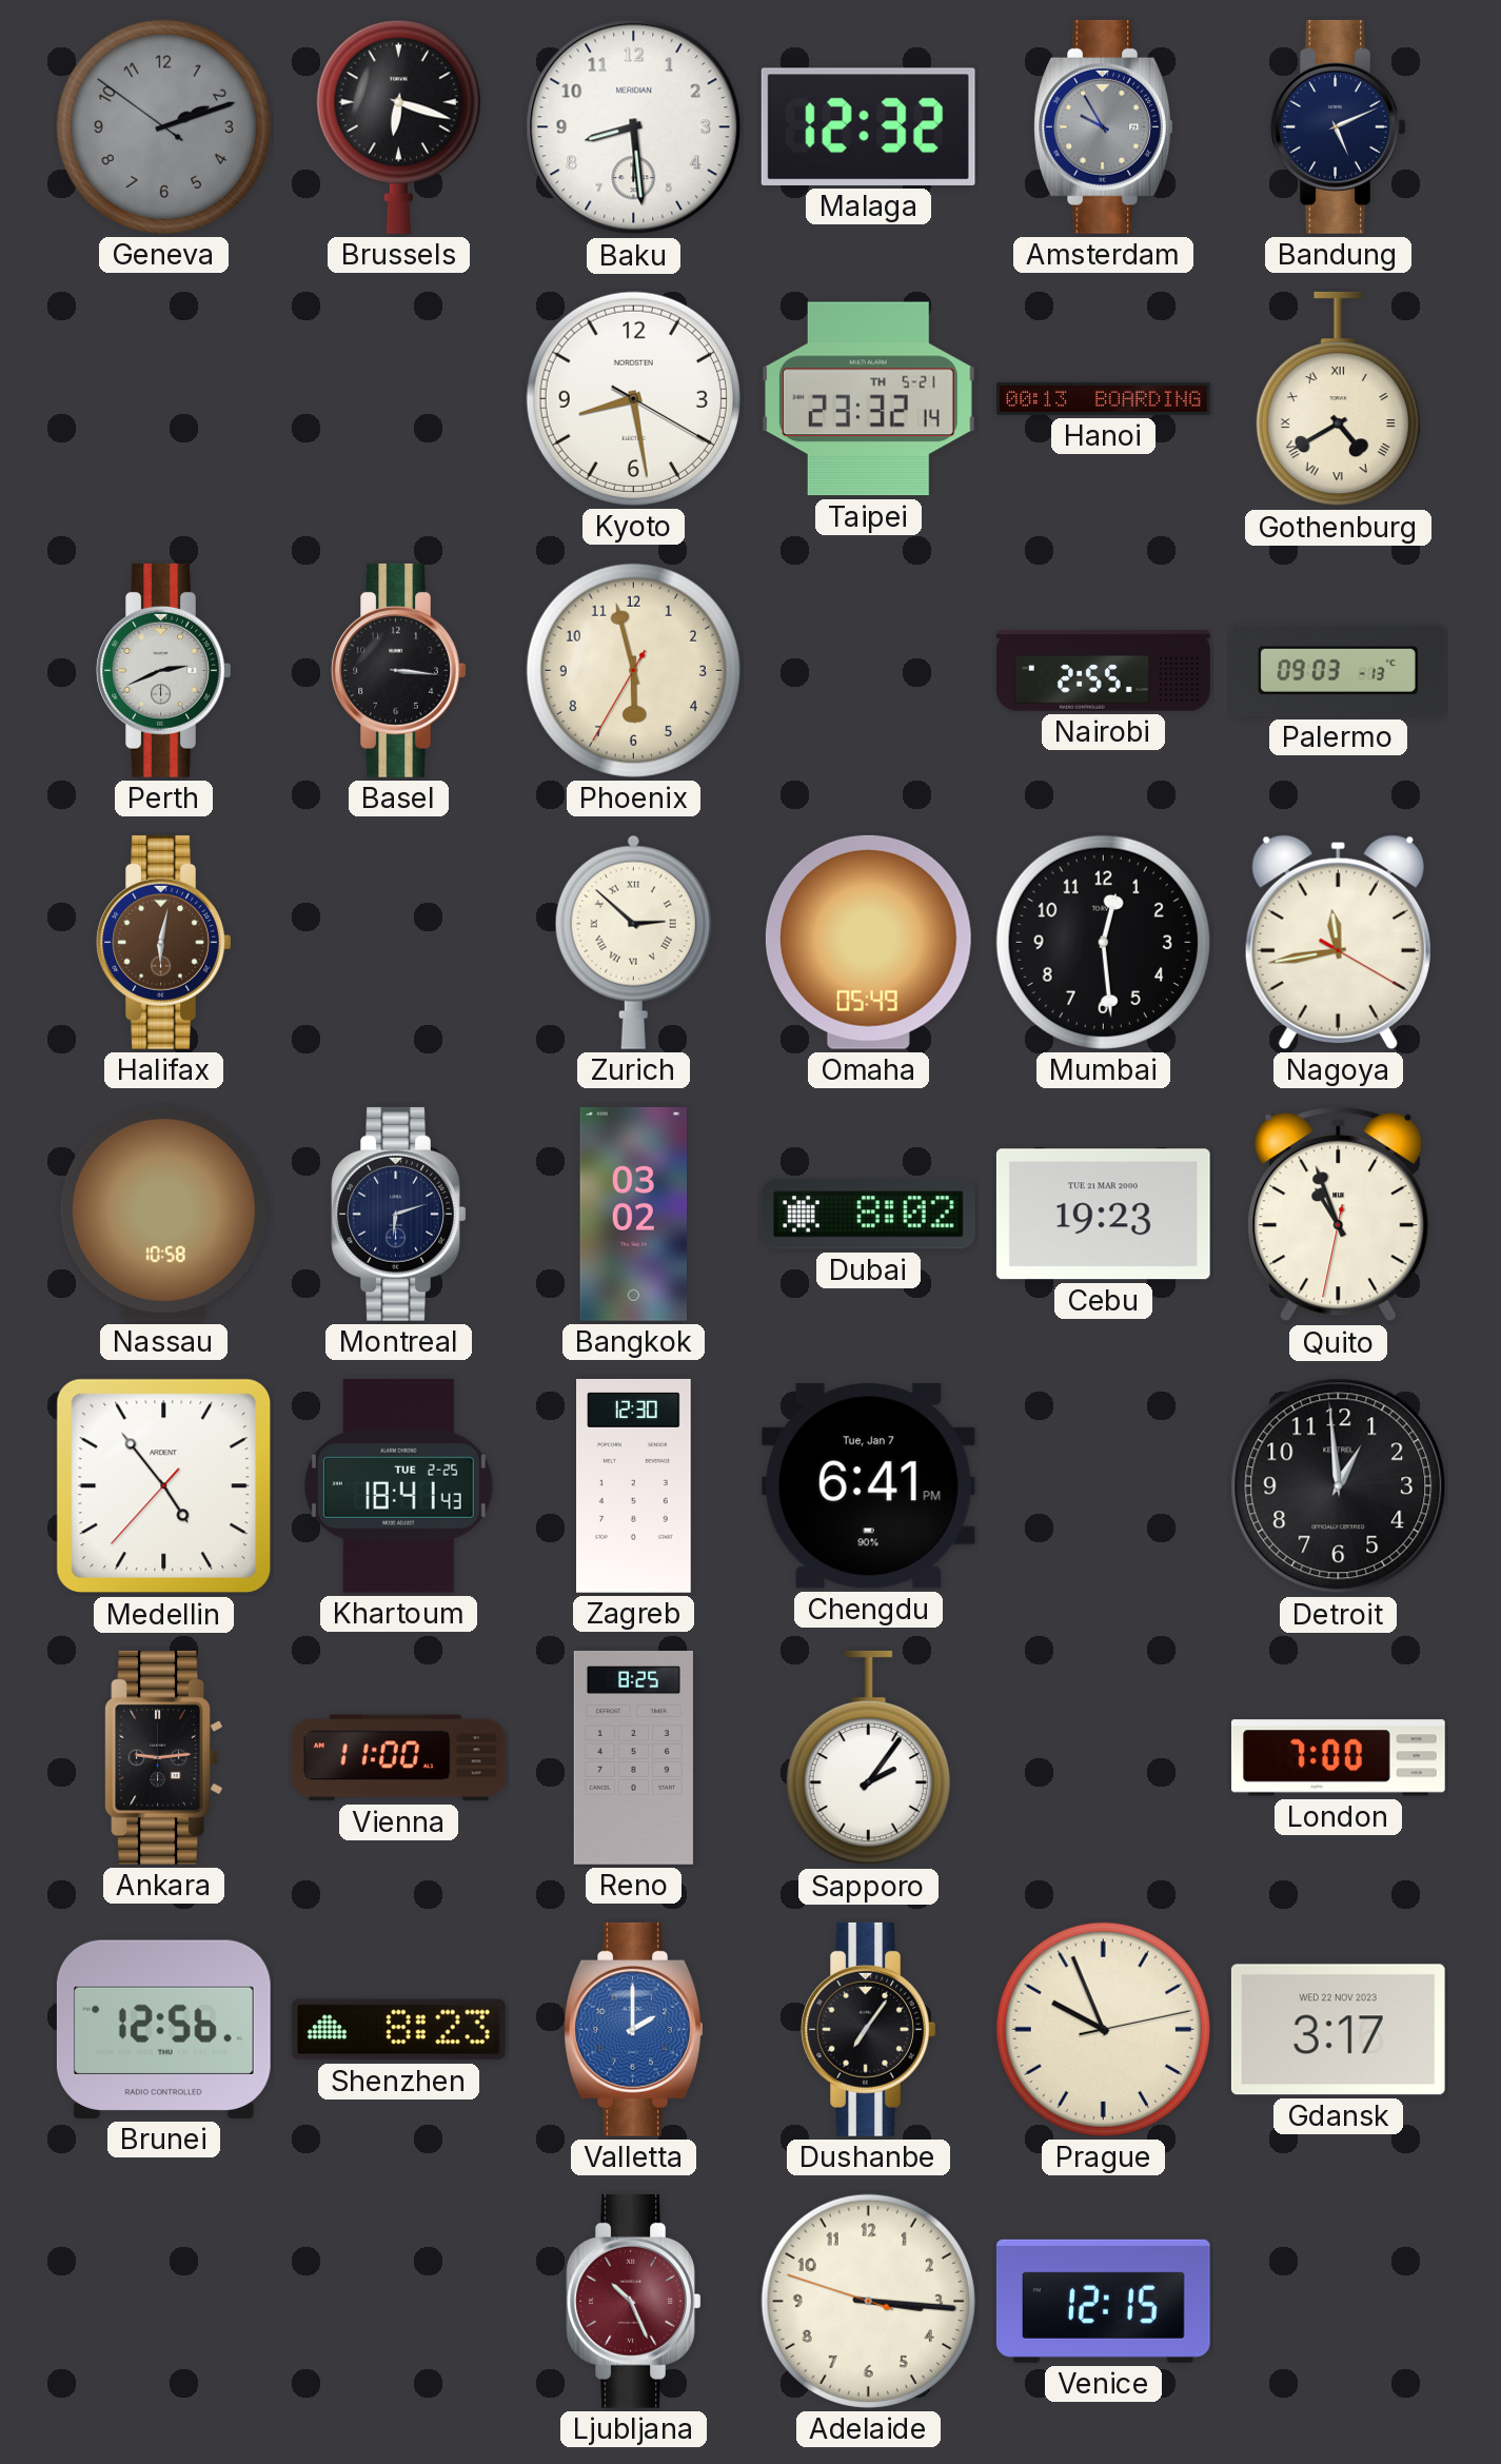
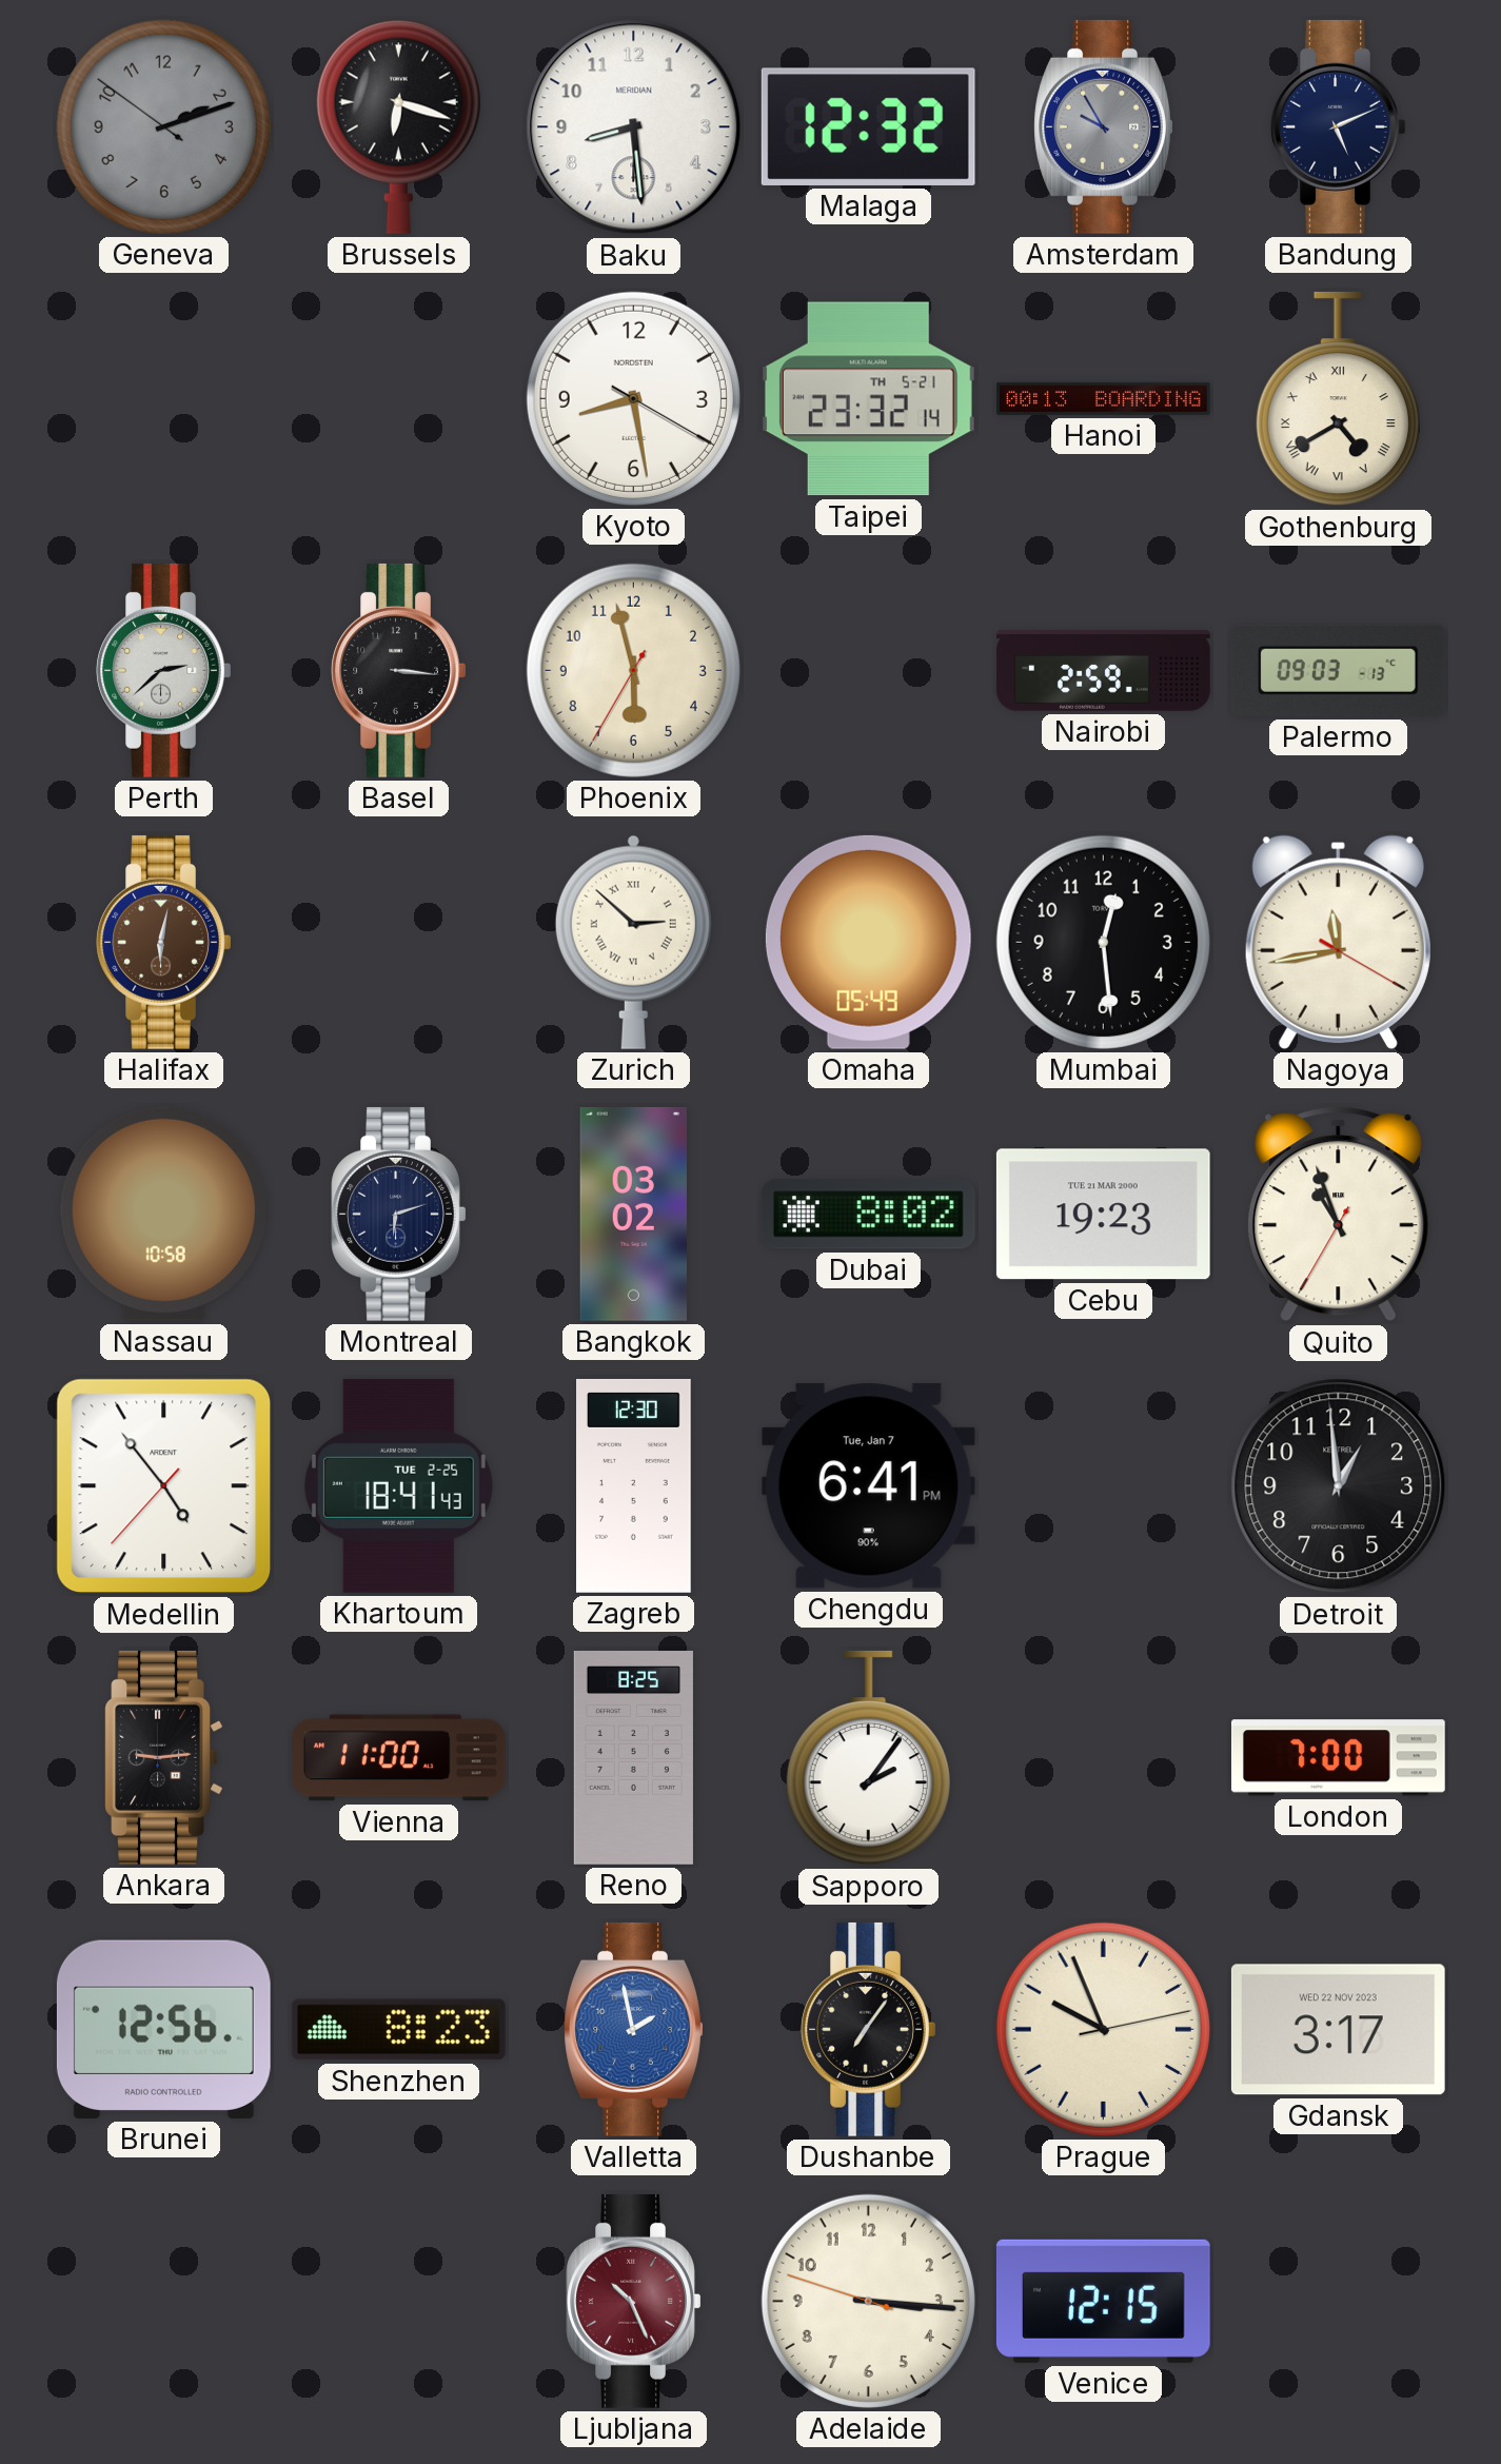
Perth: 2:41 -> 2:38 (164, 670)
Nairobi: 2:55 -> 2:59 (1104, 671)
Quito: 10:56:32 -> 10:56:35 (1339, 1215)
Valletta: 2:00 -> 1:58 (634, 2029)
